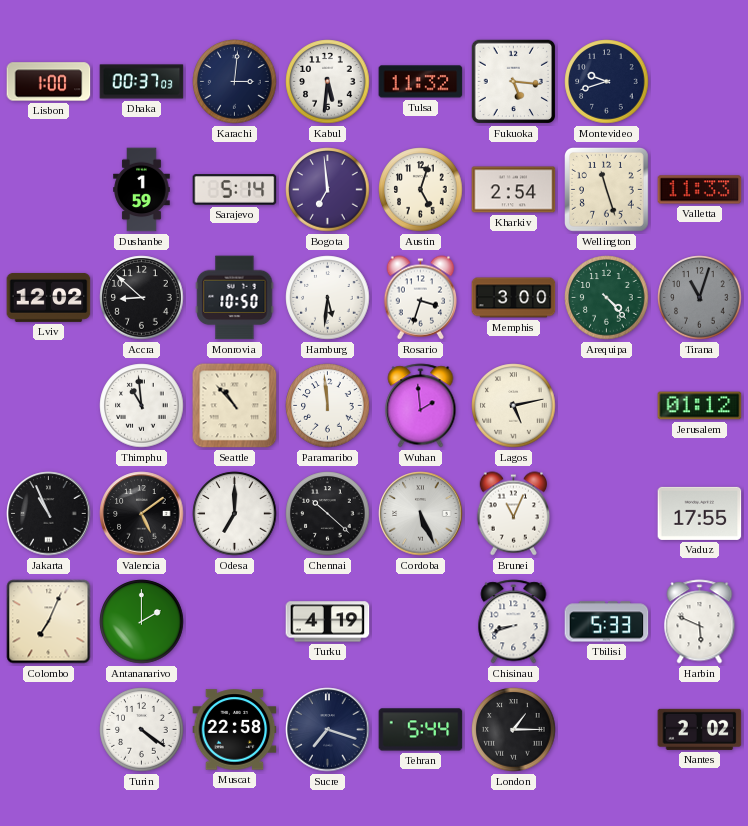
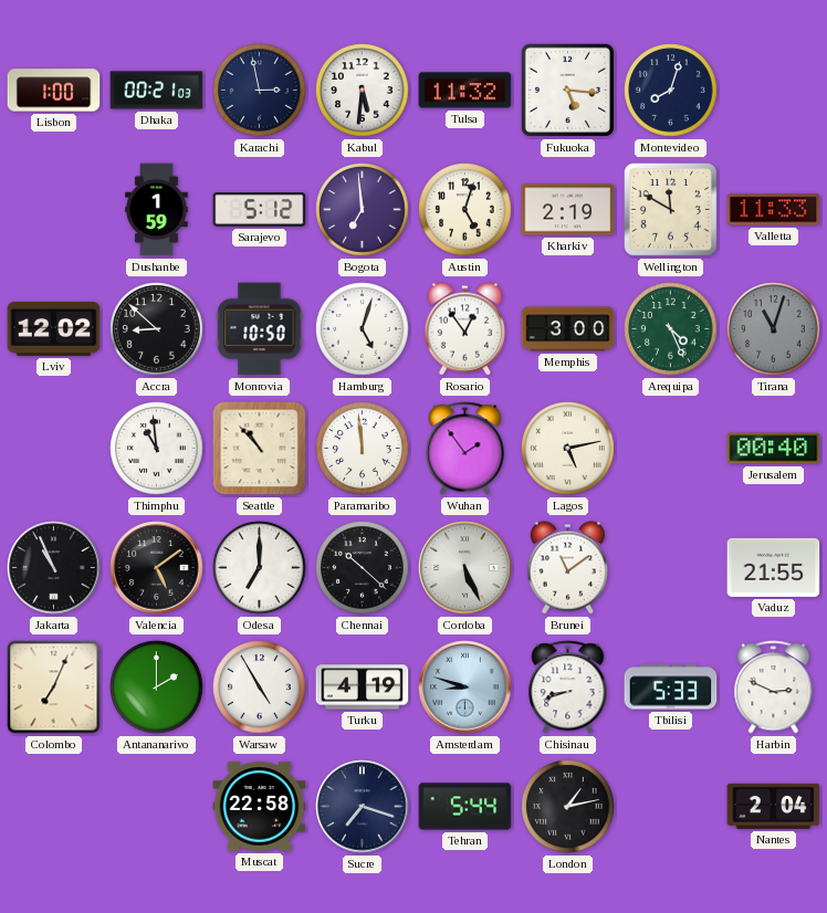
Dhaka: 00:37 -> 00:21 (157, 91)
Karachi: 3:01 -> 2:58 (260, 91)
Montevideo: 9:42 -> 8:03 (671, 91)
Sarajevo: 5:14 -> 5:12 (260, 210)
Kharkiv: 2:54 -> 2:19 (568, 210)
Wellington: 11:27 -> 11:50 (671, 210)
Hamburg: 5:31 -> 5:03 (363, 329)
Rosario: 3:33 -> 12:54 (464, 329)
Arequipa: 4:23 -> 4:26 (671, 329)
Wuhan: 1:59 -> 1:54 (465, 449)
Jerusalem: 01:12 -> 00:40 (774, 449)
Brunei: 11:04 -> 11:09 (567, 568)
Vaduz: 17:55 -> 21:55 (774, 567)
Warsaw: none -> 4:55 (260, 688)
Amsterdam: none -> 8:48 (465, 688)
Harbin: 5:49 -> 2:49 (774, 688)
Turin: 4:21 -> none (142, 730)
London: 1:15 -> 1:13 (568, 807)
Nantes: 2:02 -> 2:04 (774, 806)
